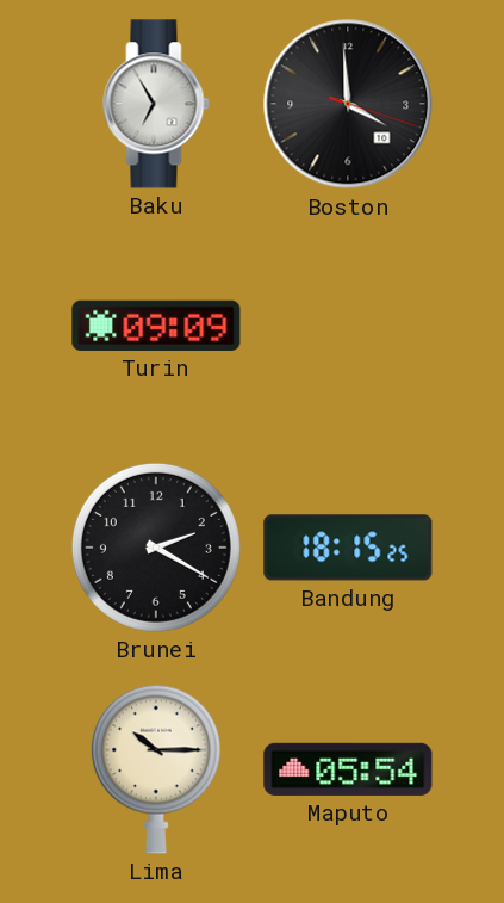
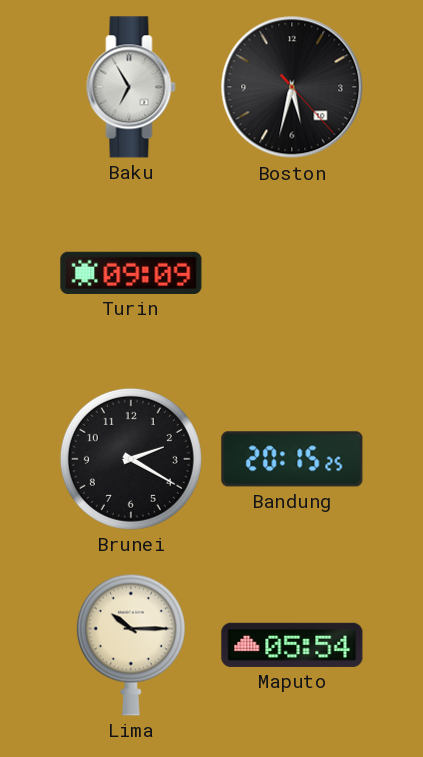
Boston: 3:59 -> 5:32 (292, 87)
Bandung: 18:15 -> 20:15 (292, 459)
